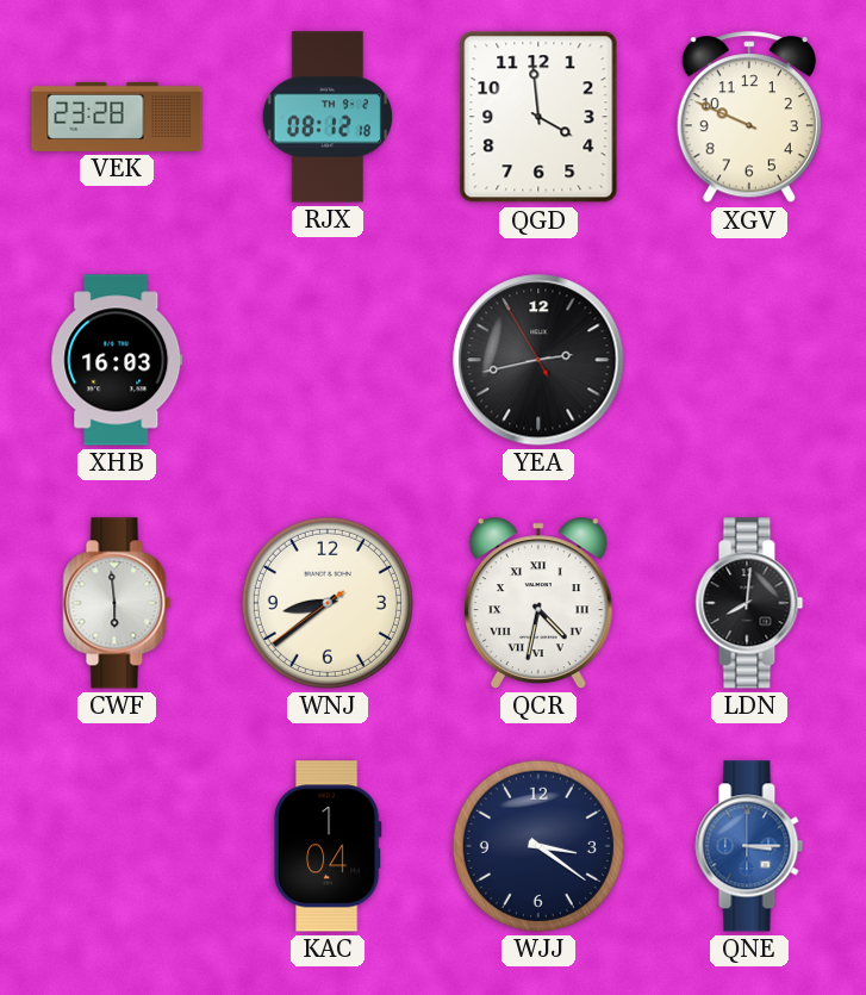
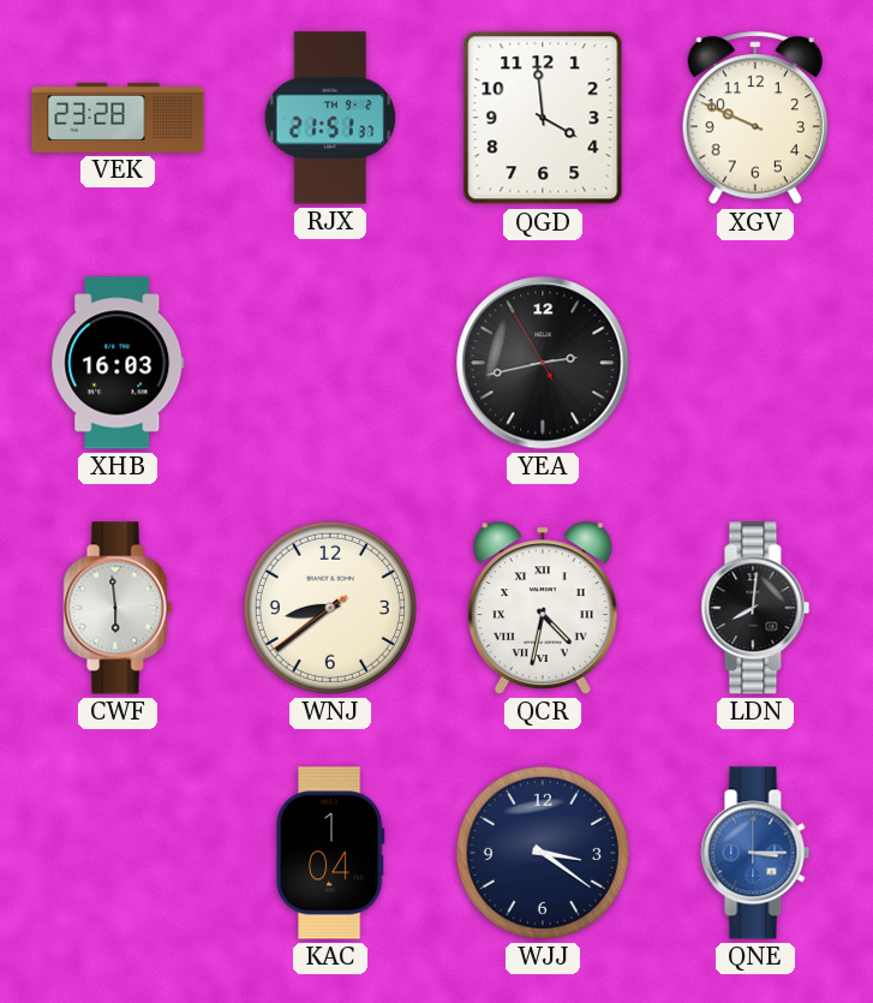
RJX: 08:12 -> 21:51 (330, 118)
